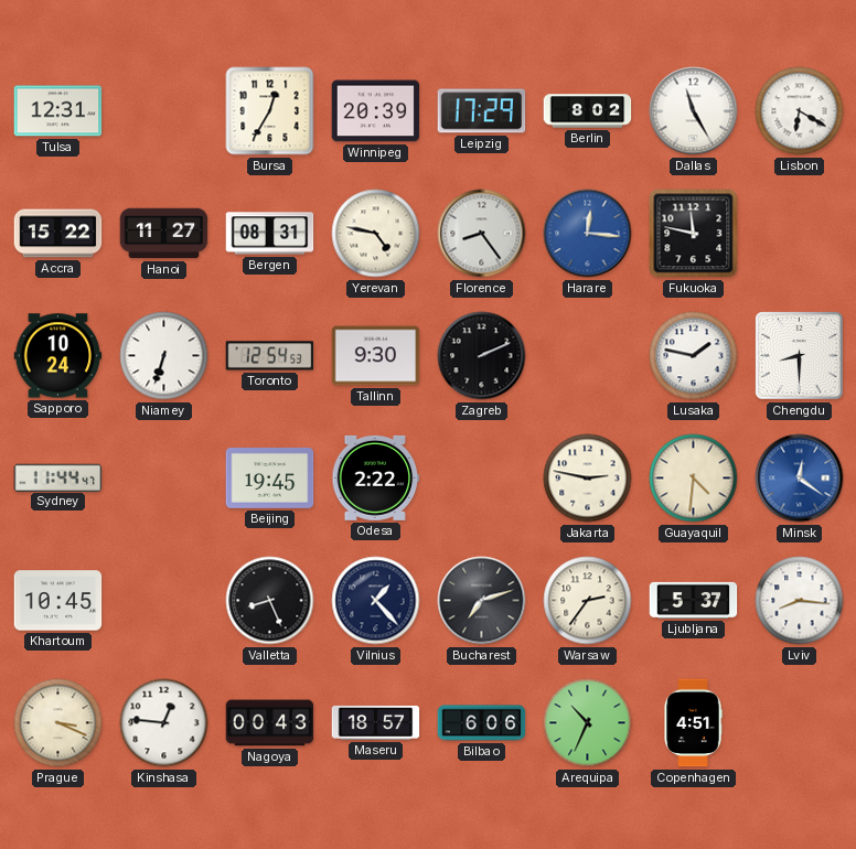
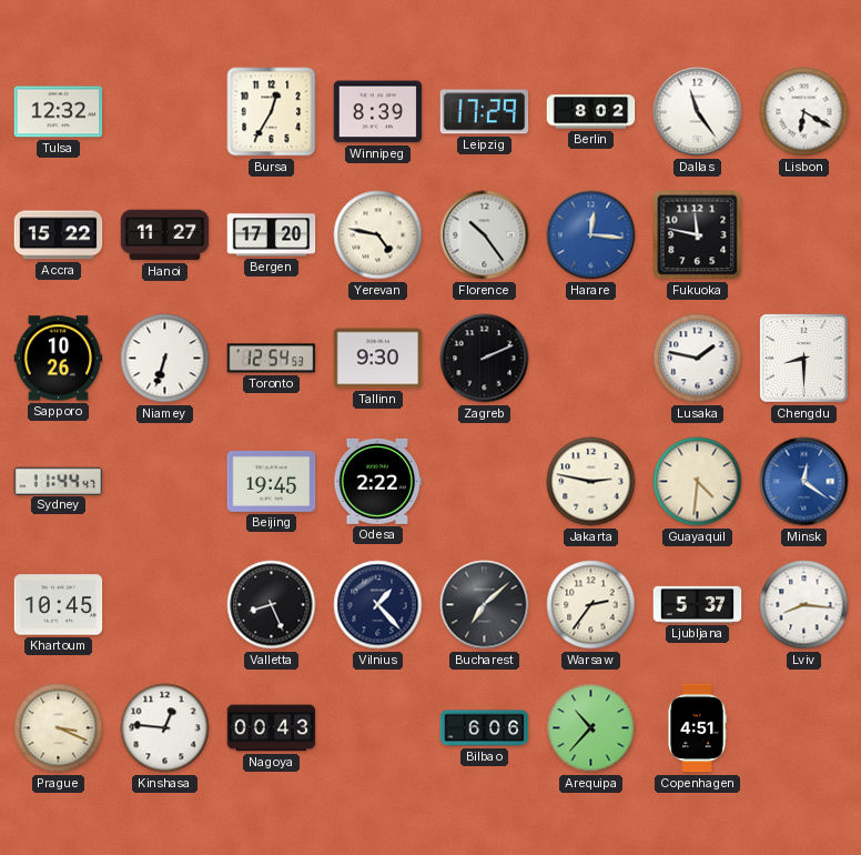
Tulsa: 12:31 -> 12:32 (59, 112)
Winnipeg: 20:39 -> 8:39 (378, 112)
Dallas: 11:25 -> 11:24 (698, 112)
Bergen: 08:31 -> 17:20 (272, 235)
Florence: 8:24 -> 10:24 (485, 235)
Sapporo: 10:24 -> 10:26 (59, 359)
Bucharest: 7:12 -> 7:08 (485, 605)
Maseru: 18:57 -> none (376, 723)
Arequipa: 10:34 -> 10:37 (591, 728)
